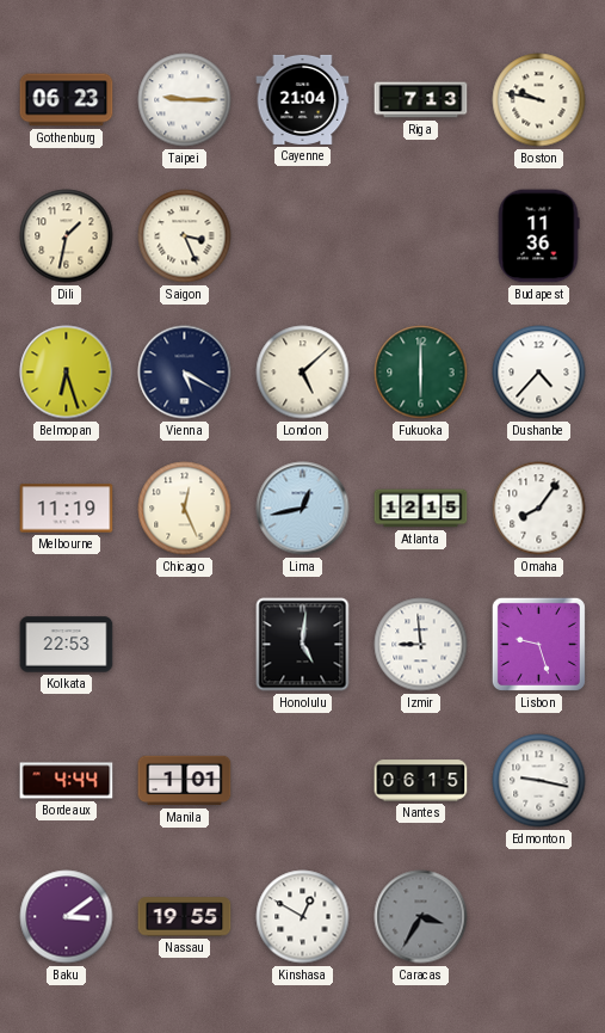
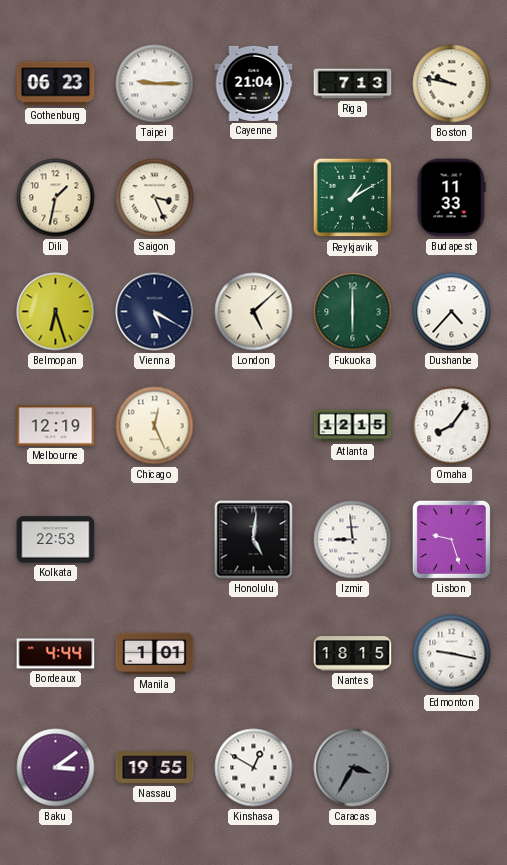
Reykjavik: none -> 1:10 (353, 198)
Budapest: 11:36 -> 11:33 (451, 198)
Melbourne: 11:19 -> 12:19 (56, 426)
Lima: 12:43 -> none (303, 509)
Nantes: 06:15 -> 18:15 (353, 654)
